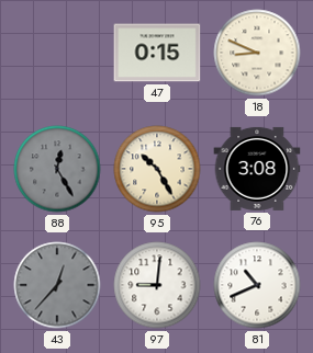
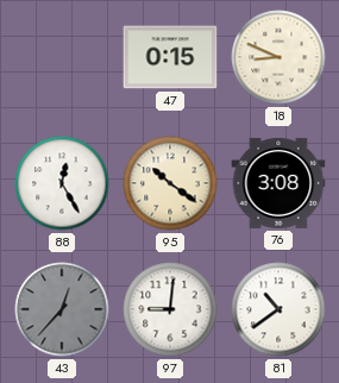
88 dial: grey -> white (62, 183)
95: 10:25 -> 10:21 (170, 183)
81: 10:41 -> 10:39 (278, 309)
